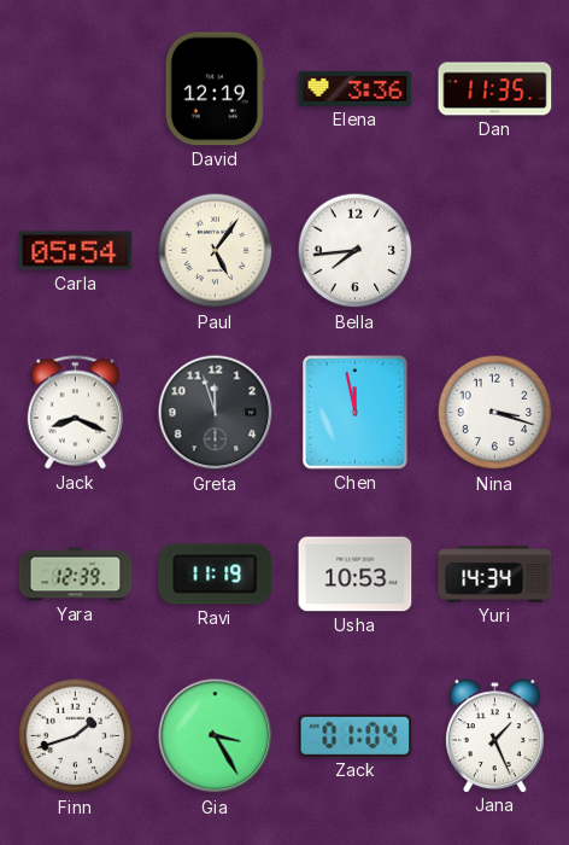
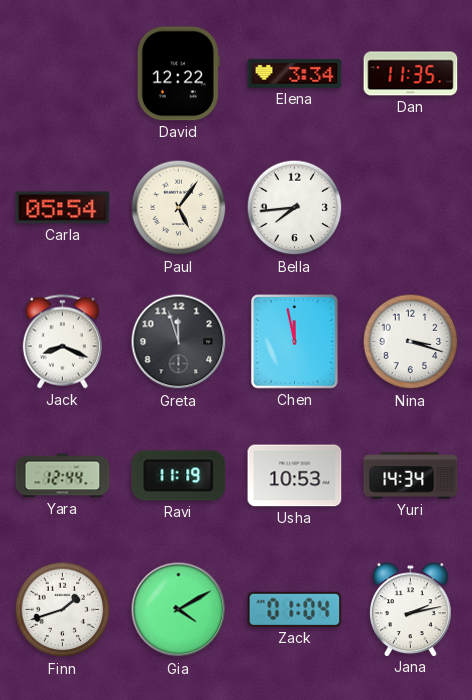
David: 12:19 -> 12:22 (178, 74)
Elena: 3:36 -> 3:34 (295, 73)
Yara: 12:39 -> 12:44 (63, 476)
Gia: 3:25 -> 4:10 (179, 610)
Jana: 1:26 -> 2:13 (411, 609)
